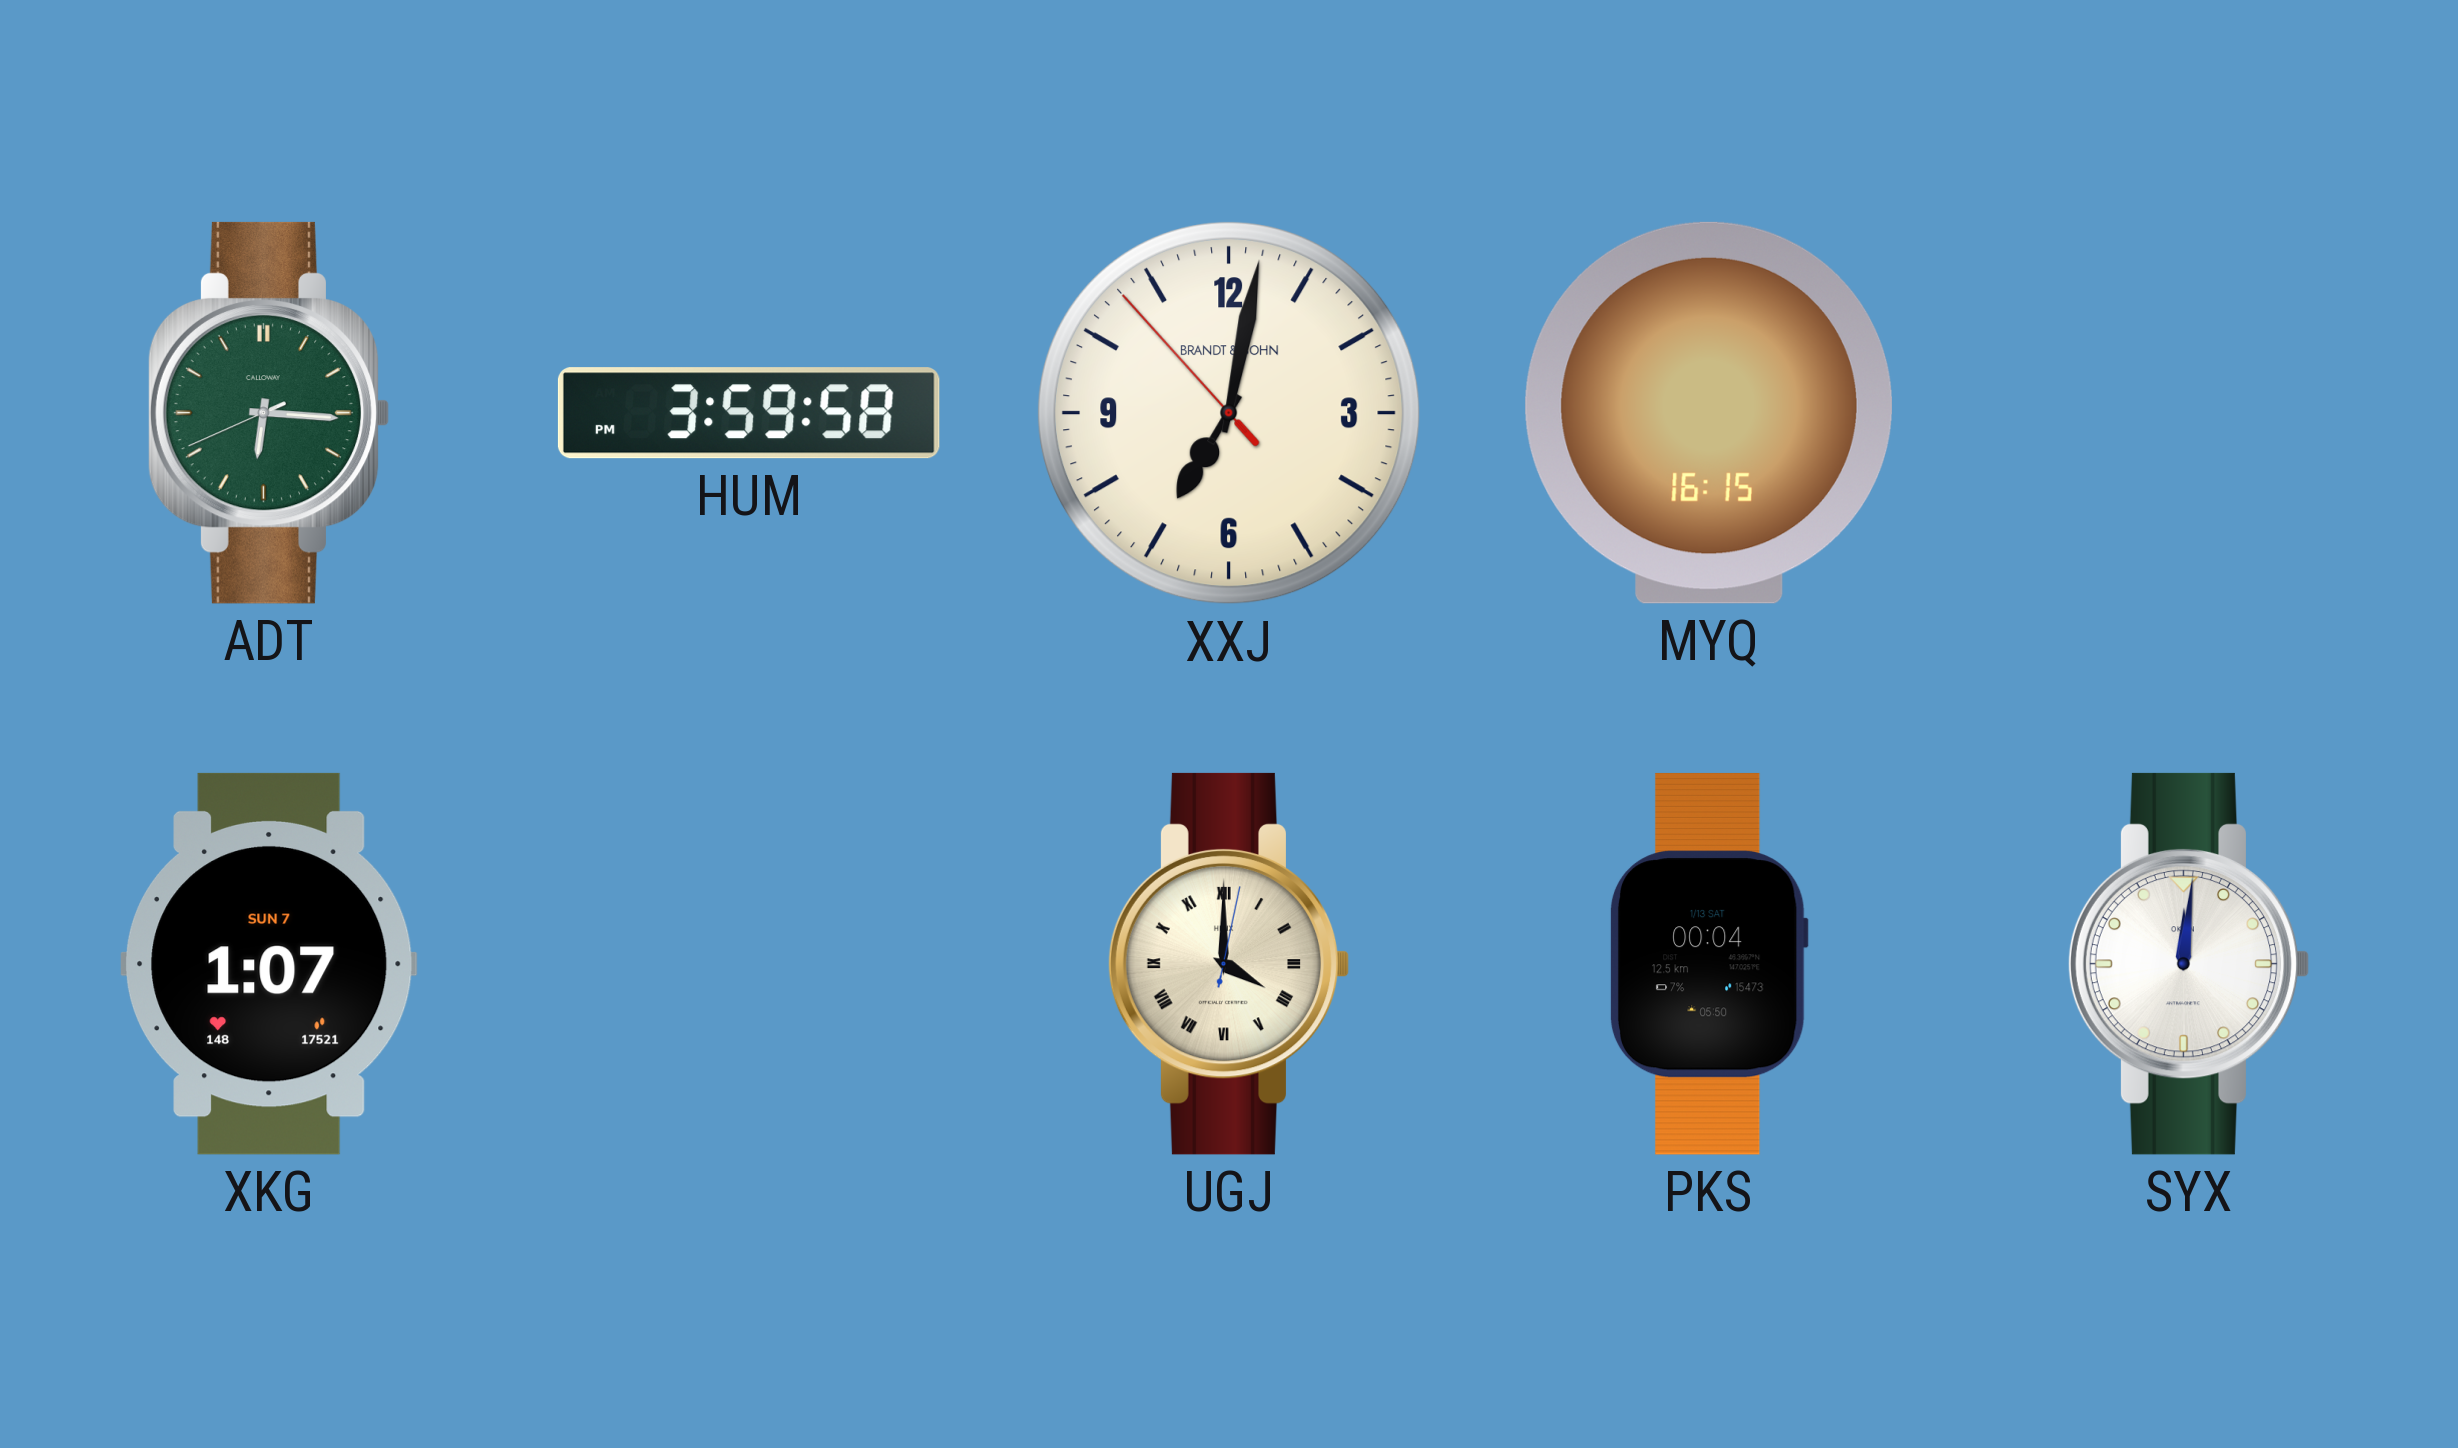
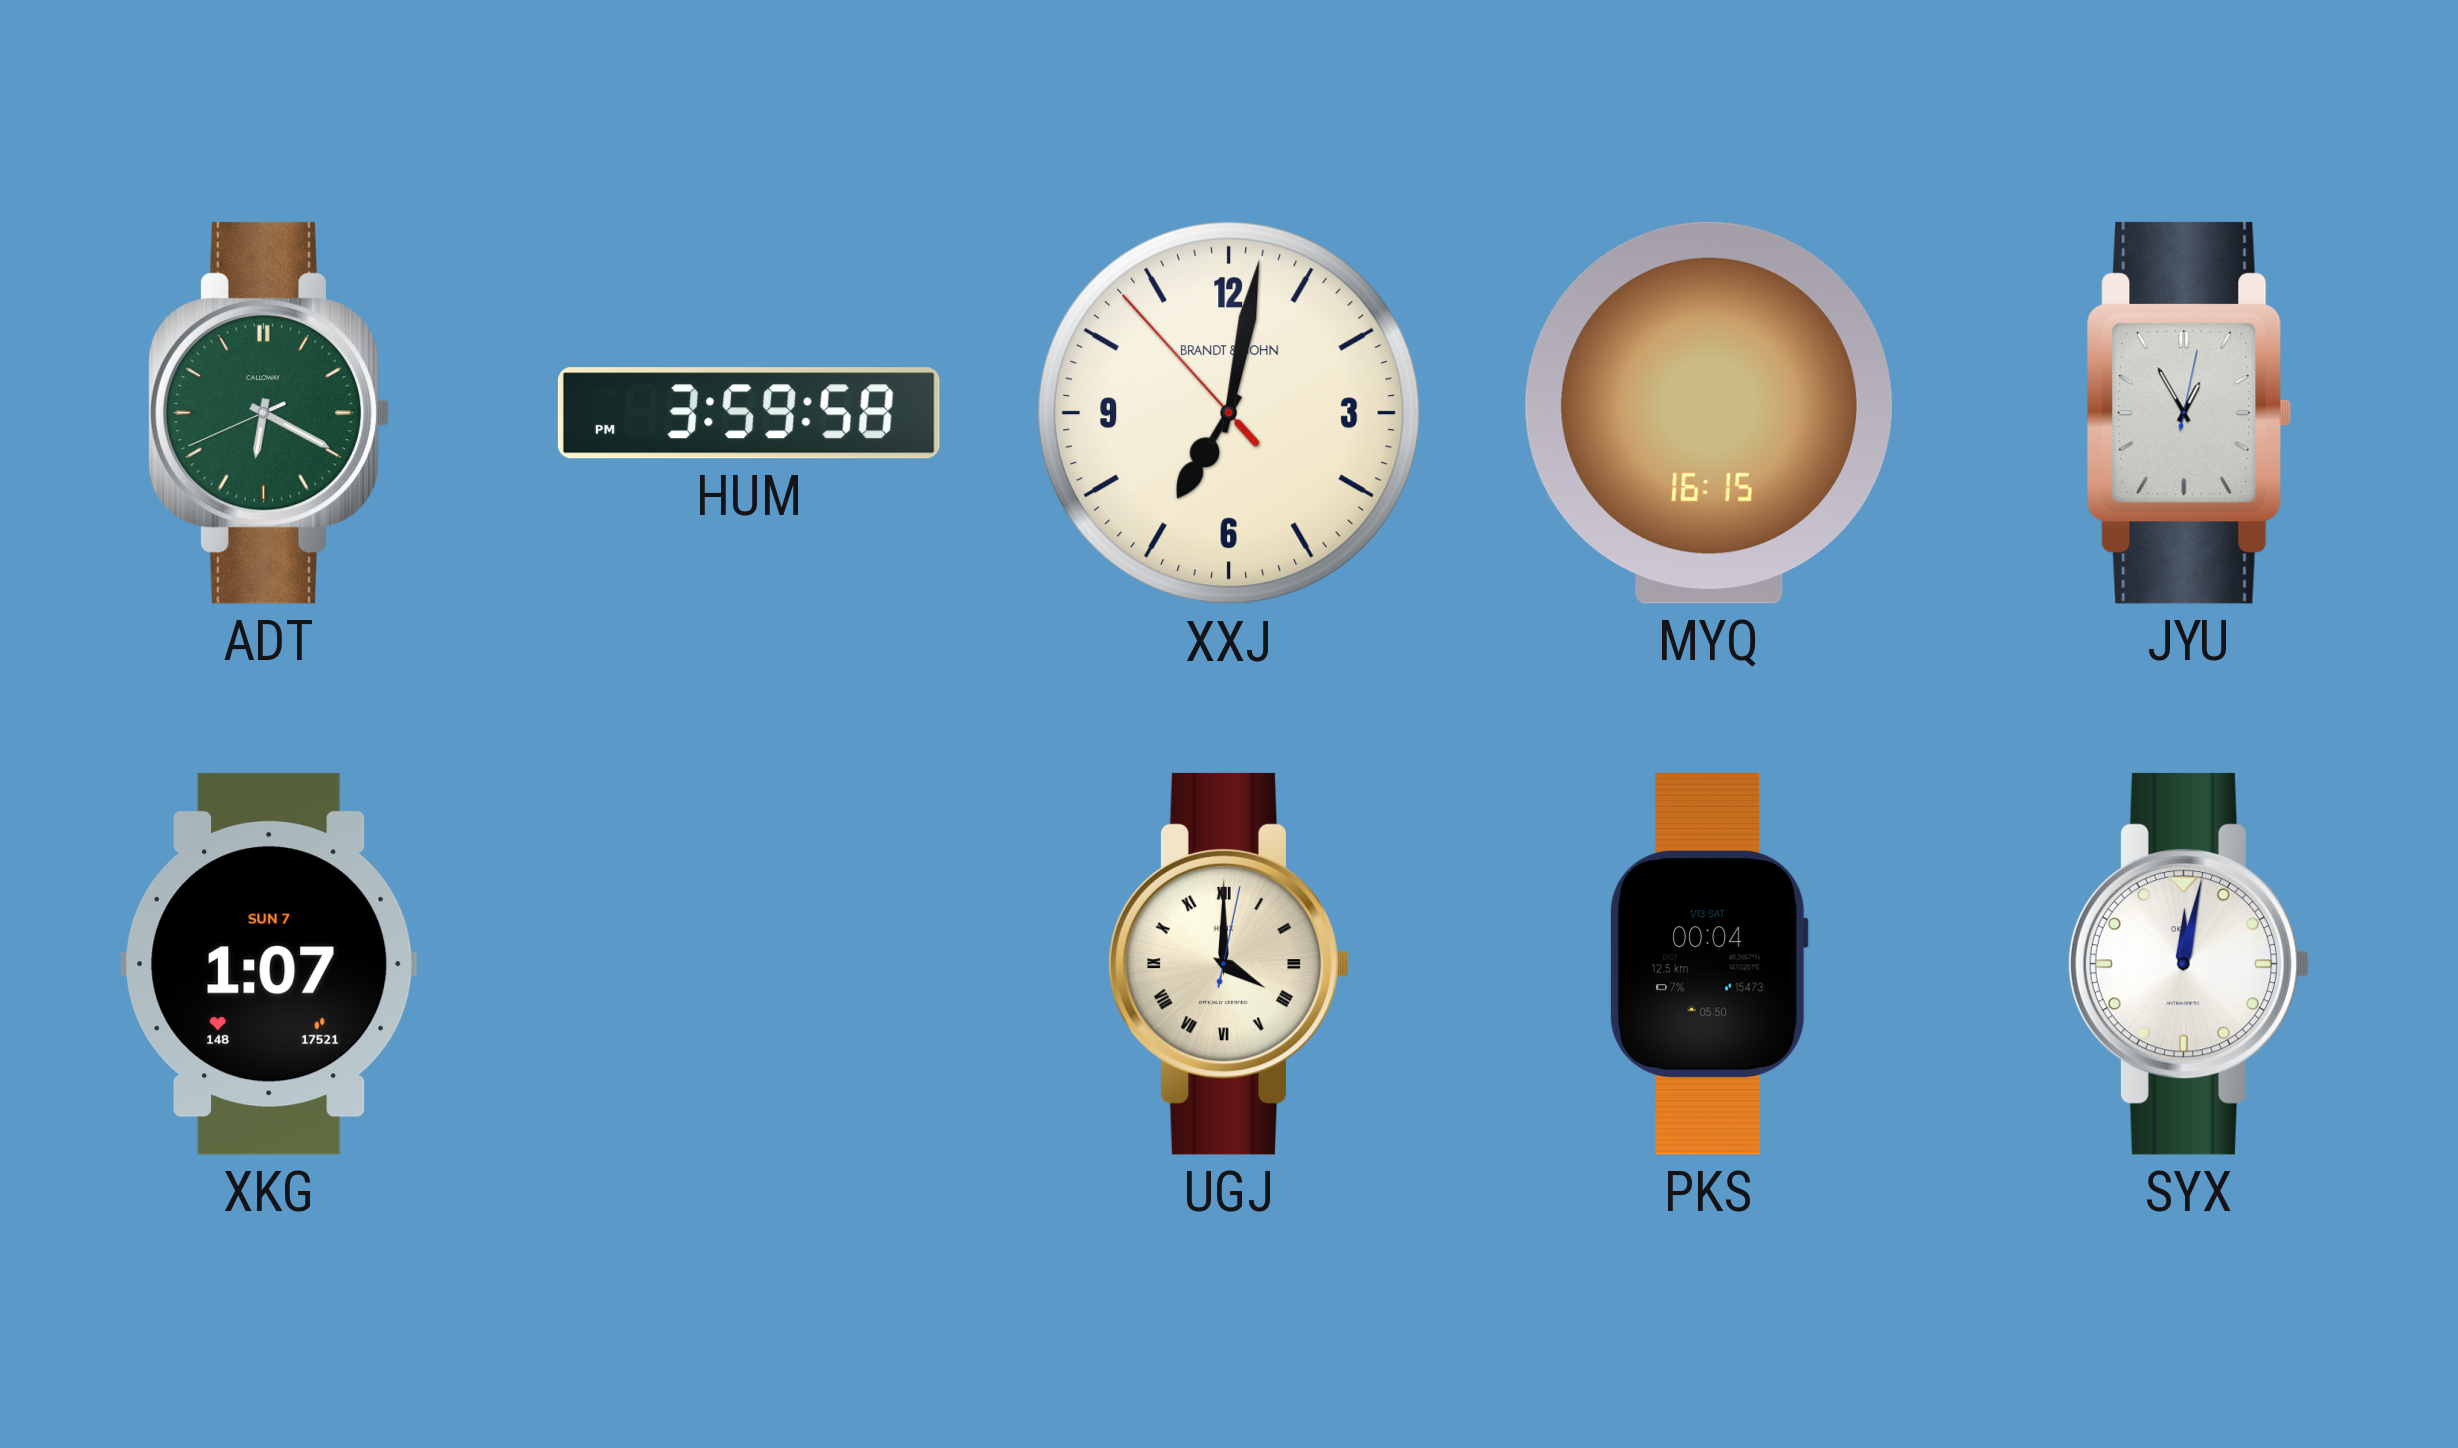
ADT: 6:15 -> 6:19 (269, 413)
JYU: none -> 12:55 (2189, 413)
SYX: 12:01 -> 12:02 (2189, 964)
